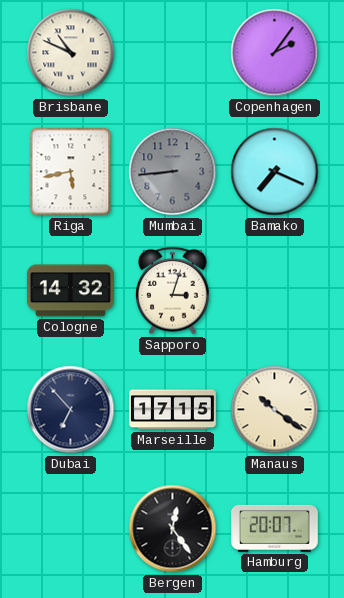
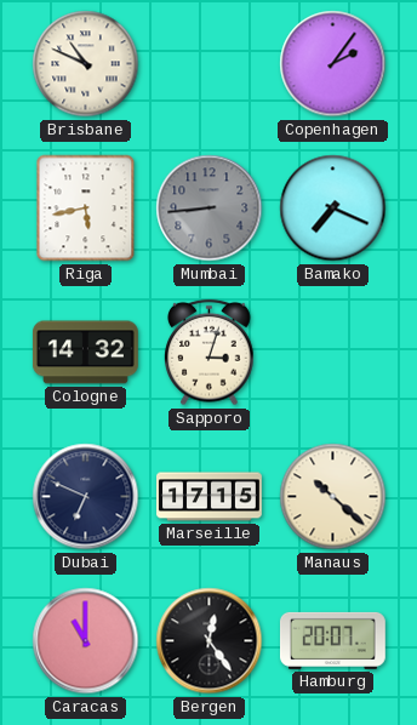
Dubai: 6:53 -> 6:49 (86, 497)
Manaus: 10:21 -> 10:22 (333, 497)
Caracas: none -> 11:00 (86, 641)
